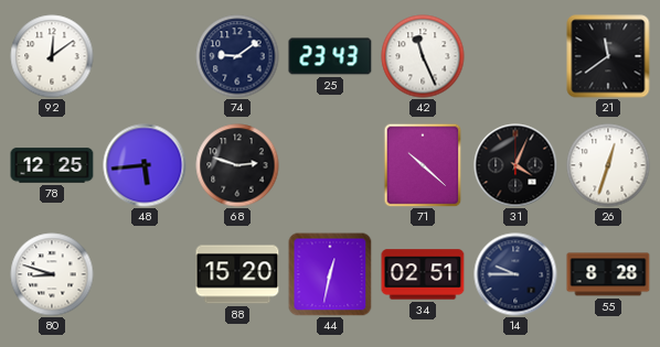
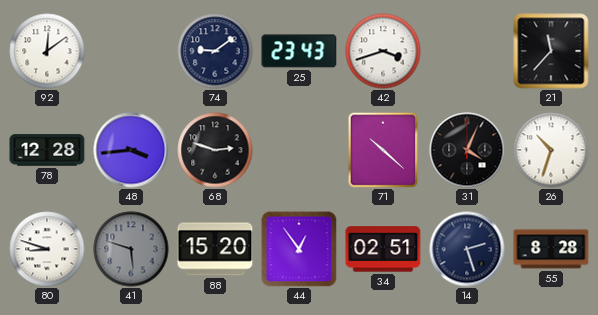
42: 11:26 -> 3:42 (383, 51)
21: 11:39 -> 11:37 (551, 51)
78: 12:25 -> 12:28 (47, 150)
48: 5:44 -> 3:44 (131, 150)
26: 12:33 -> 10:33 (551, 150)
41: none -> 5:48 (131, 249)
44: 12:32 -> 12:54 (299, 249)
14: 9:45 -> 2:27 (467, 249)
